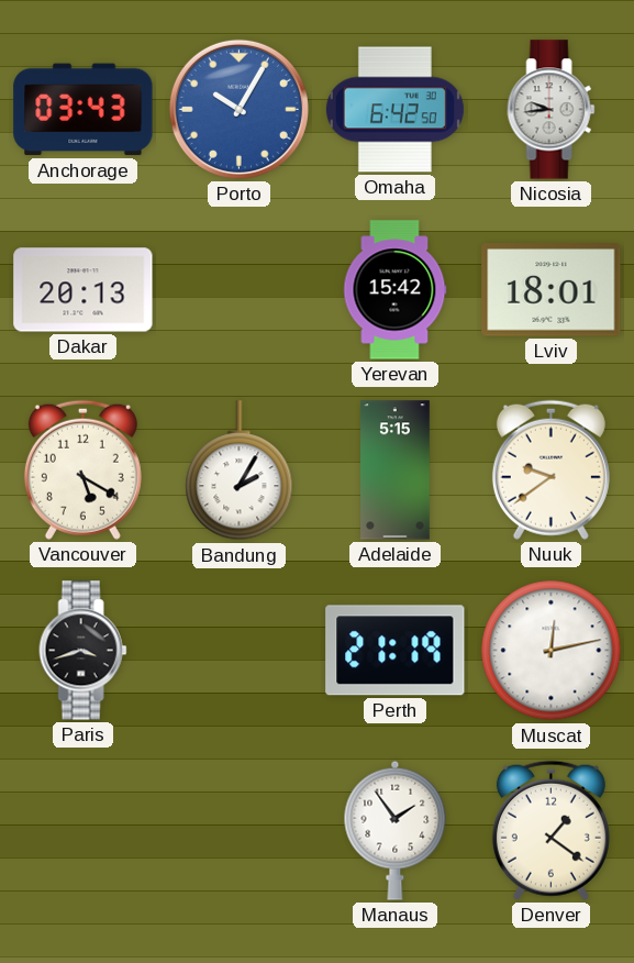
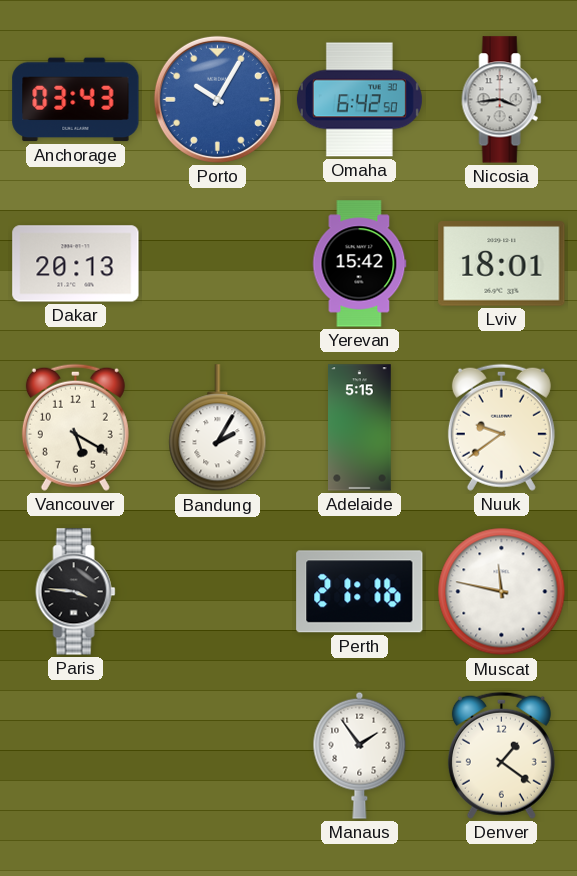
Nicosia: 9:44 -> 3:44 (502, 100)
Paris: 3:42 -> 3:46 (76, 592)
Perth: 21:19 -> 21:16 (360, 592)
Muscat: 12:13 -> 11:47 (502, 592)
